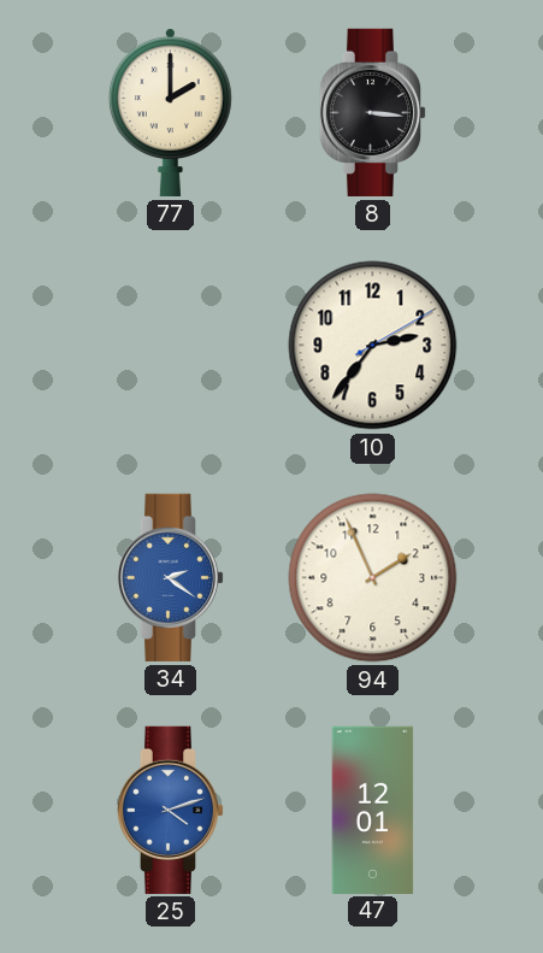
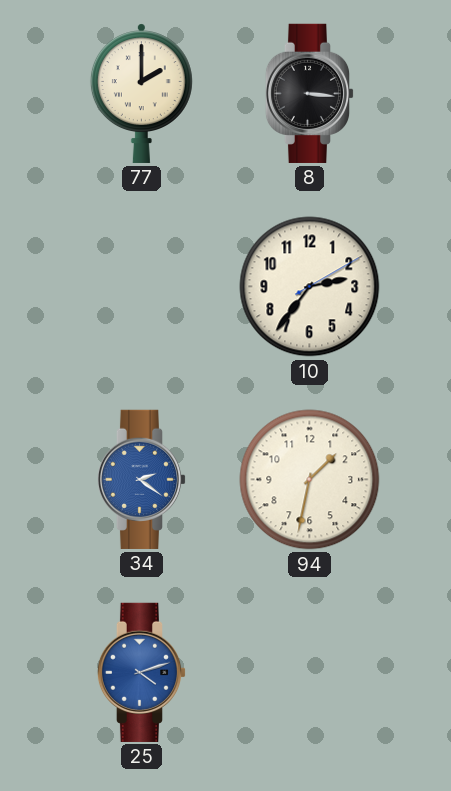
94: 1:56 -> 1:32 (310, 480)
47: 12:01 -> none (373, 810)
